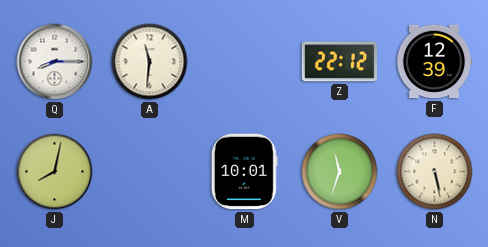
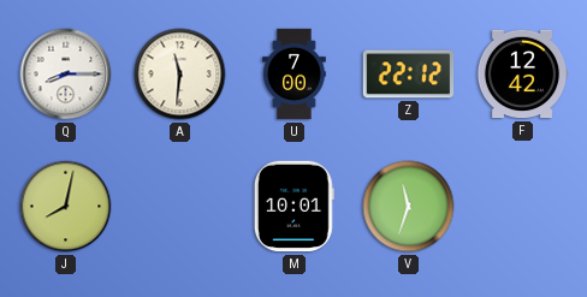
U: none -> 7:00 (295, 75)
F: 12:39 -> 12:42 (522, 75)
N: 5:28 -> none (435, 172)
